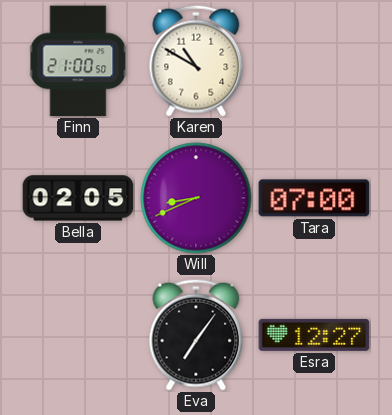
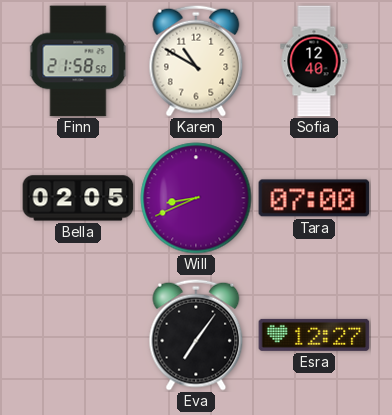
Finn: 21:00 -> 21:58 (78, 61)
Sofia: none -> 12:40 (314, 61)
